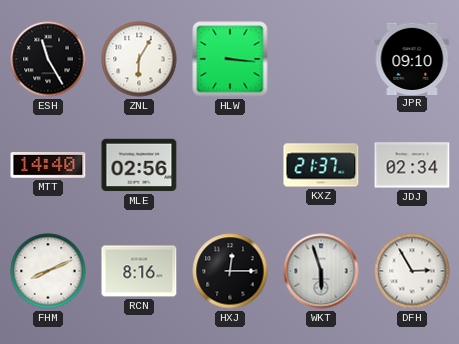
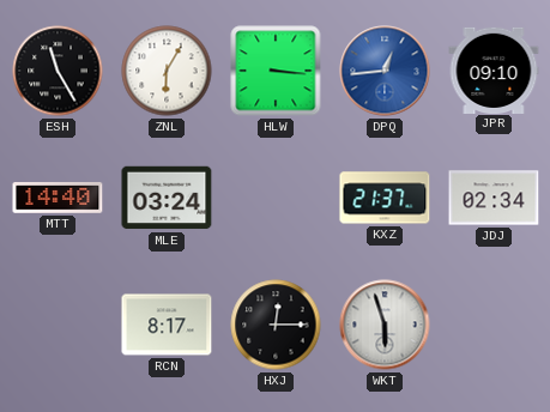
DPQ: none -> 12:44 (385, 71)
MLE: 02:56 -> 03:24 (167, 198)
FHM: 8:11 -> none (48, 271)
RCN: 8:16 -> 8:17 (167, 325)
DFH: 2:55 -> none (412, 271)
